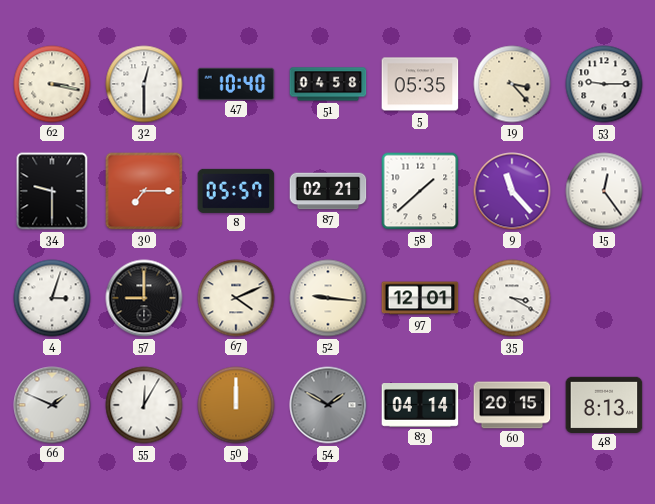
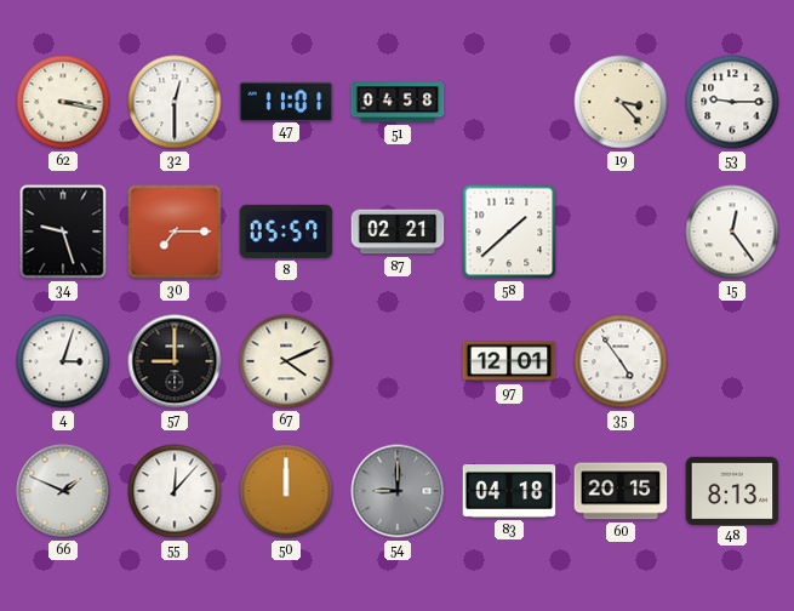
47: 10:40 -> 11:01 (286, 101)
5: 05:35 -> none (420, 84)
34: 9:30 -> 9:27 (63, 232)
9: 11:23 -> none (512, 191)
52: 9:16 -> none (328, 298)
35: 3:20 -> 4:54 (621, 361)
55: 12:05 -> 12:07 (175, 491)
54: 1:50 -> 9:00 (398, 491)
83: 04:14 -> 04:18 (509, 492)
